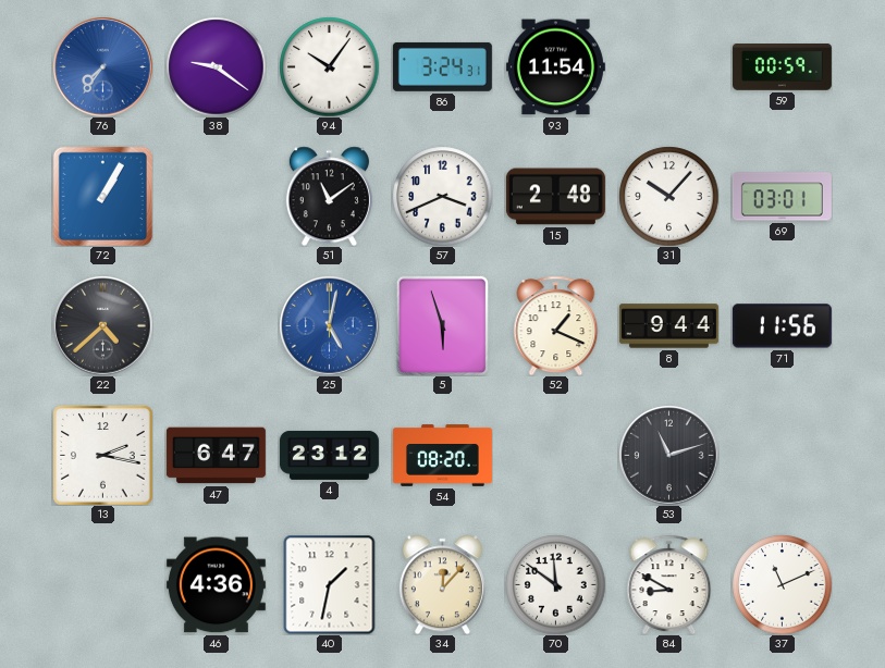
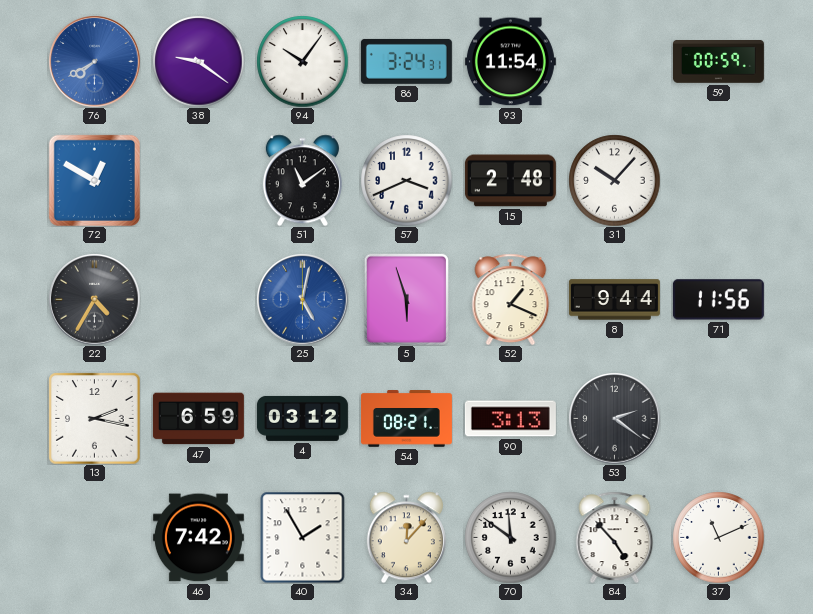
76: 7:36 -> 7:40 (94, 61)
72: 1:05 -> 12:50 (94, 180)
69: 03:01 -> none (782, 197)
22: 4:38 -> 4:35 (94, 299)
47: 6:47 -> 6:59 (198, 419)
4: 23:12 -> 03:12 (302, 418)
54: 08:20 -> 08:21 (406, 419)
90: none -> 3:13 (510, 419)
53: 11:12 -> 2:21 (614, 418)
46: 4:36 -> 7:42 (198, 538)
40: 1:32 -> 1:55 (303, 537)
84: 8:50 -> 4:53 (615, 537)
